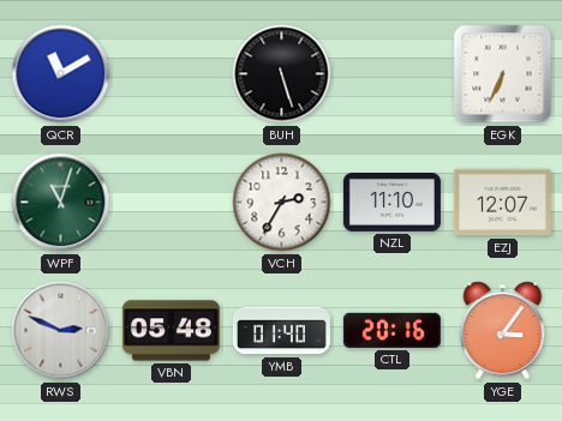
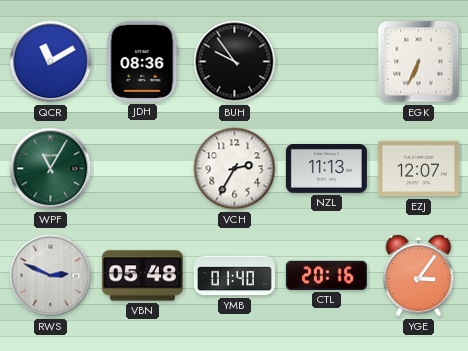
JDH: none -> 08:36 (143, 61)
BUH: 5:27 -> 9:54 (235, 62)
WPF: 11:03 -> 11:05 (51, 169)
NZL: 11:10 -> 11:13 (326, 169)
